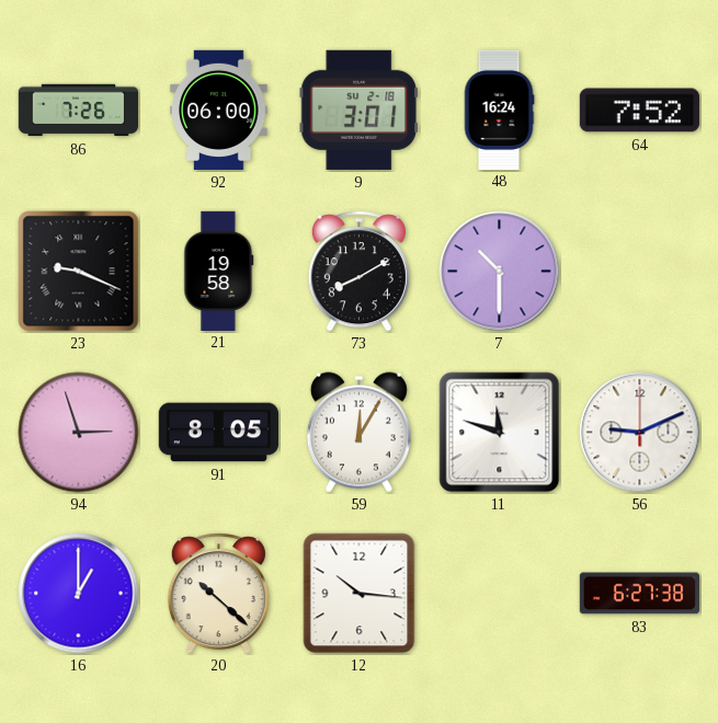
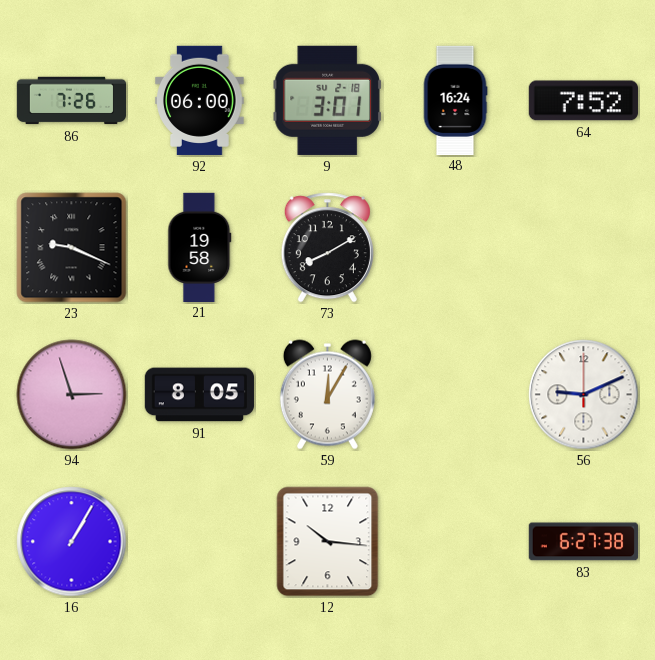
7: 10:30 -> none (500, 272)
11: 11:48 -> none (500, 433)
16: 1:00 -> 1:05 (72, 542)
20: 10:22 -> none (218, 594)
